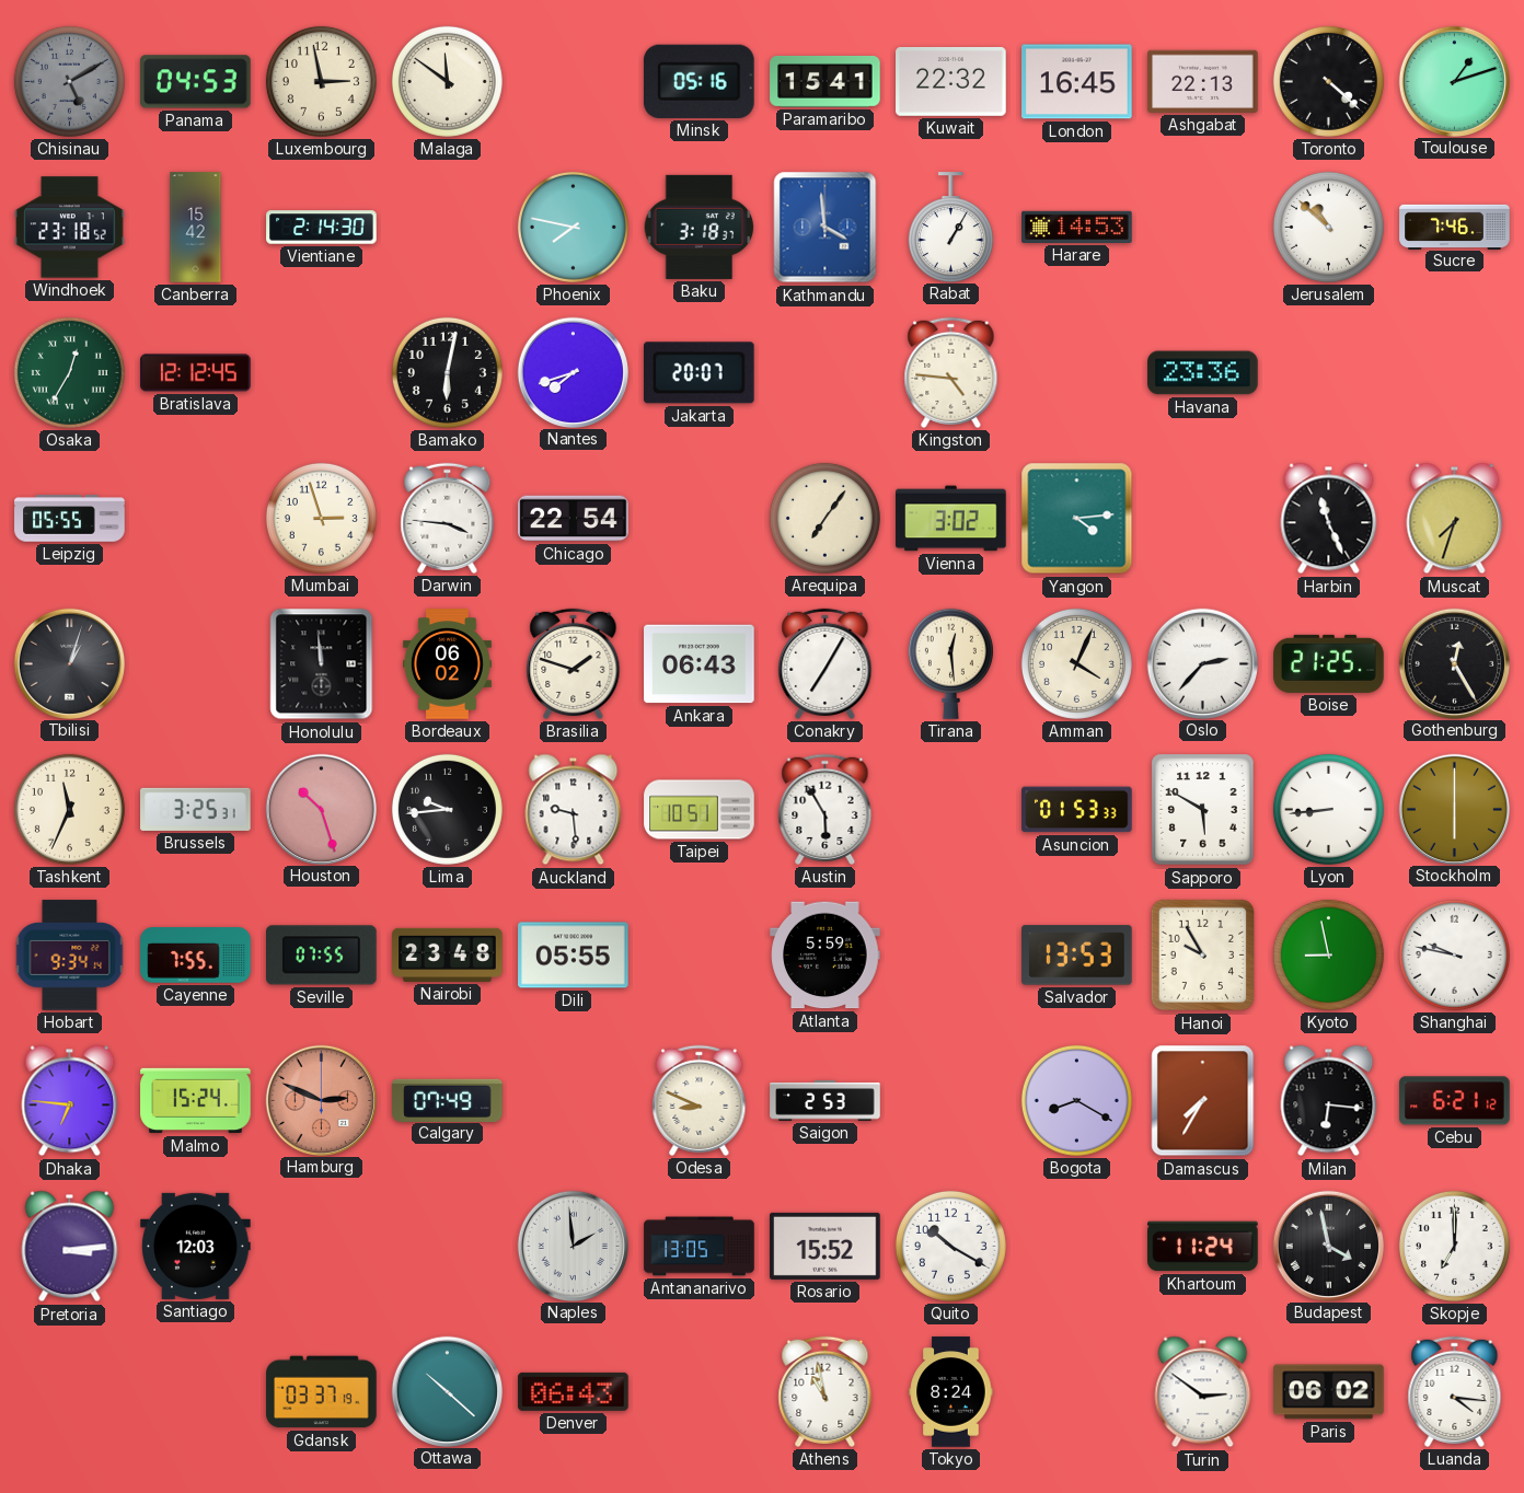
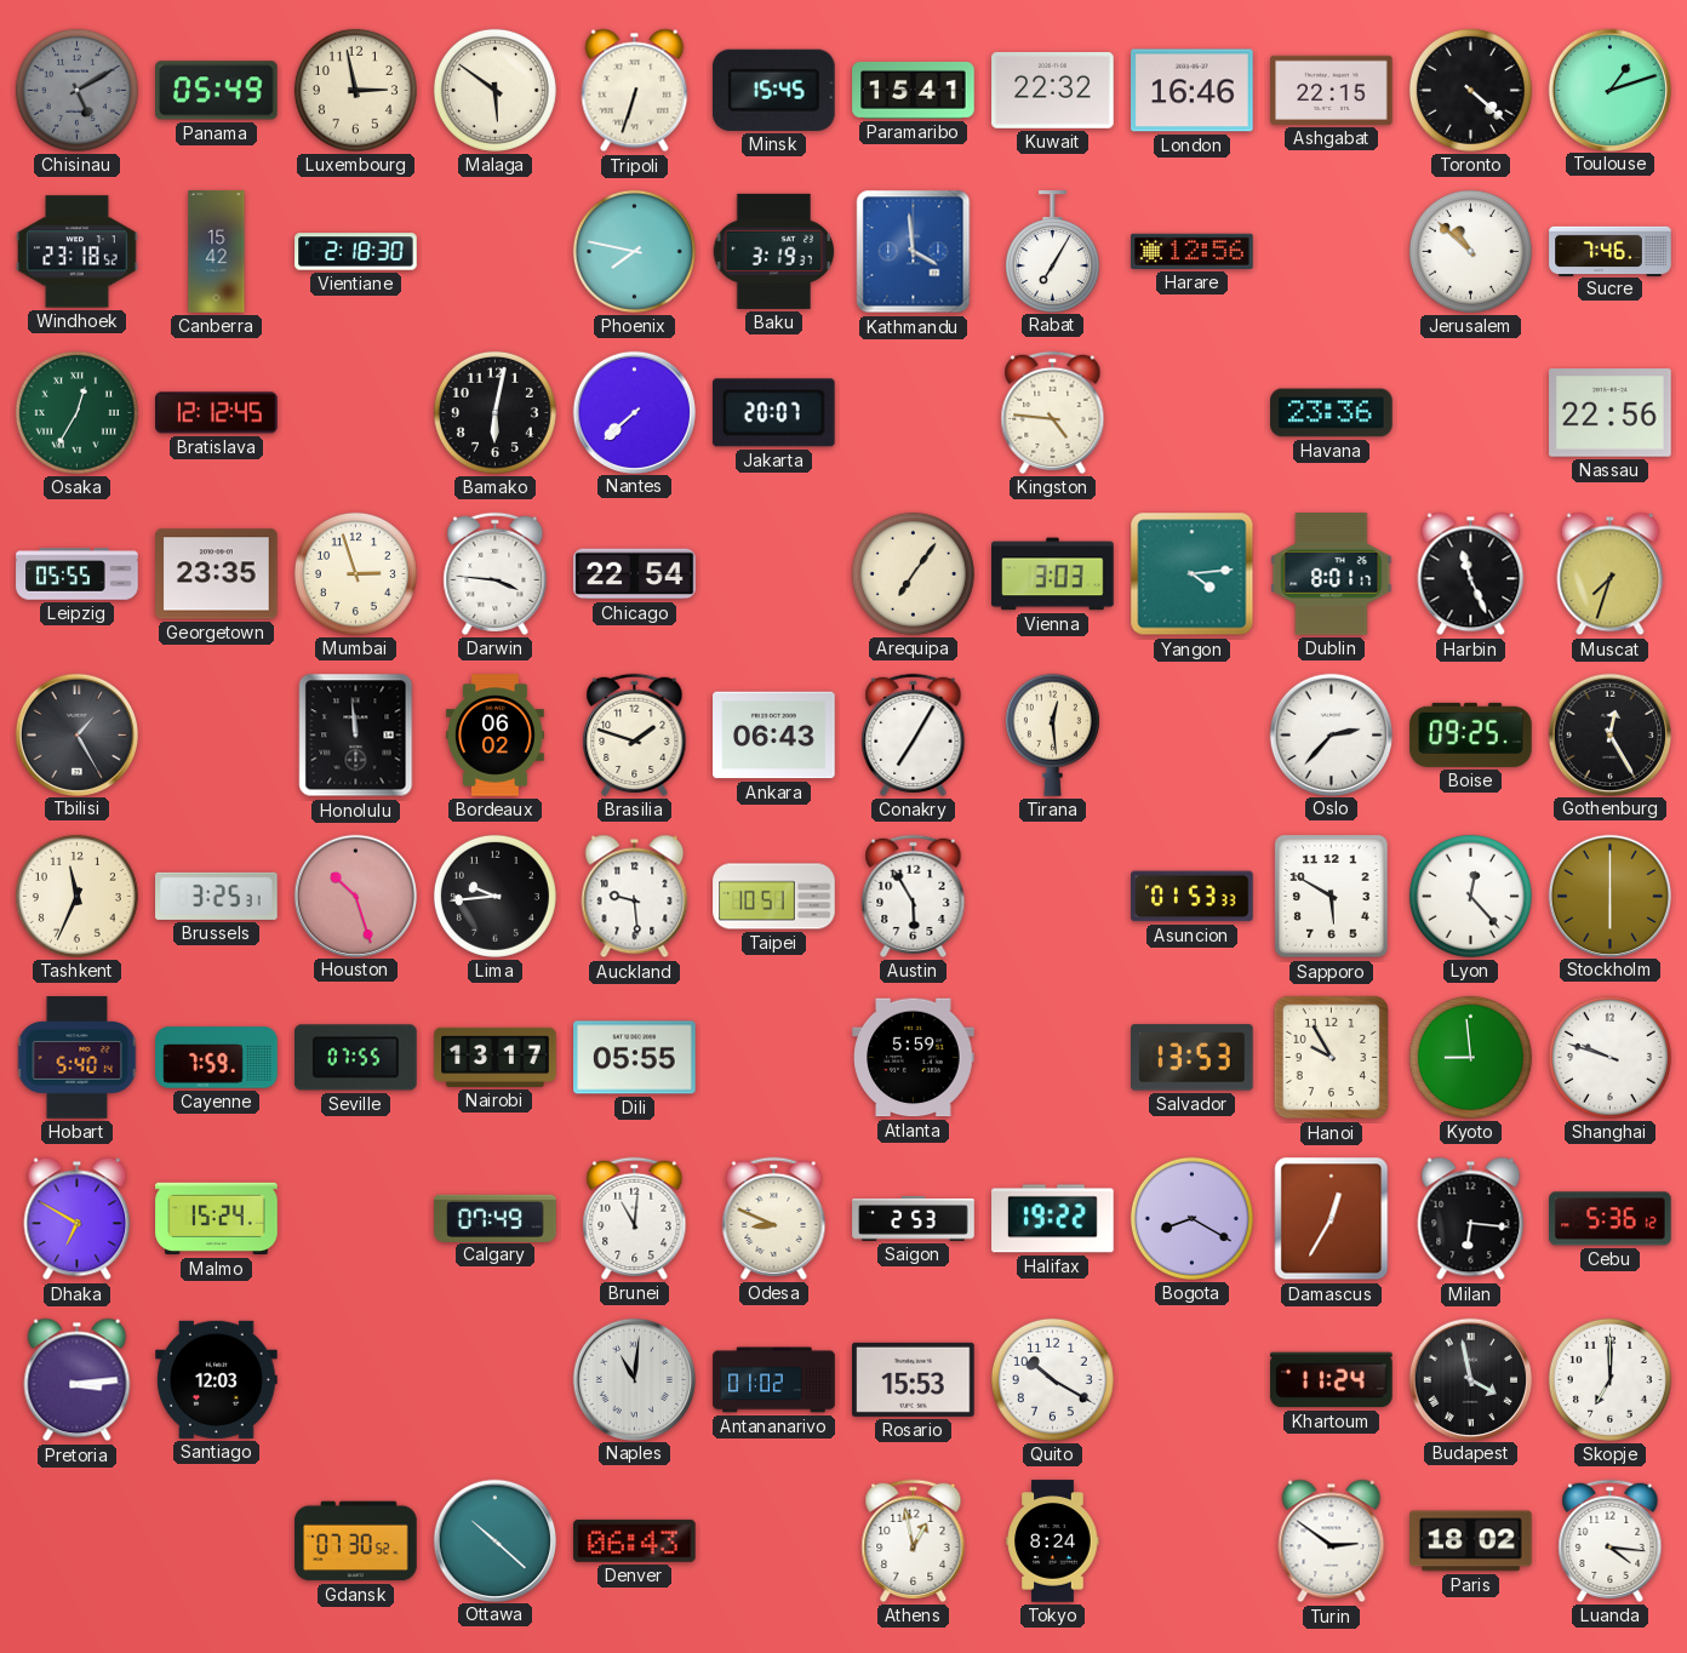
Panama: 04:53 -> 05:49 (217, 91)
Malaga: 11:51 -> 5:51 (494, 90)
Tripoli: none -> 6:33 (635, 91)
Minsk: 05:16 -> 15:45 (773, 90)
London: 16:45 -> 16:46 (1193, 91)
Ashgabat: 22:13 -> 22:15 (1332, 90)
Vientiane: 2:14 -> 2:18 (356, 252)
Baku: 3:18 -> 3:19 (774, 251)
Rabat: 1:05 -> 7:05 (1052, 251)
Harare: 14:53 -> 12:56 (1193, 251)
Nantes: 7:42 -> 7:38 (634, 412)
Nassau: none -> 22:56 (1611, 413)
Georgetown: none -> 23:35 (217, 574)
Vienna: 3:02 -> 3:03 (1053, 574)
Dublin: none -> 8:01 (1332, 574)
Tbilisi: 1:03 -> 1:25 (76, 734)
Amman: 4:04 -> none (1076, 663)
Boise: 21:25 -> 09:25 (1471, 734)
Lyon: 8:44 -> 12:23 (1470, 896)
Hobart: 9:34 -> 5:40 (78, 1058)
Cayenne: 7:55 -> 7:59 (217, 1058)
Nairobi: 23:48 -> 13:17 (496, 1057)
Kyoto: 8:58 -> 8:59 (1470, 1057)
Shanghai: 9:47 -> 9:48 (1609, 1057)
Dhaka: 6:46 -> 6:50 (78, 1219)
Hamburg: 2:49 -> none (321, 1100)
Brunei: none -> 11:01 (635, 1218)
Halifax: none -> 19:22 (1053, 1219)
Damascus: 7:35 -> 12:35 (1332, 1219)
Cebu: 6:21 -> 5:36 (1611, 1219)
Naples: 1:59 -> 11:01 (634, 1379)
Antananarivo: 13:05 -> 01:02 (774, 1380)
Rosario: 15:52 -> 15:53 (914, 1379)
Gdansk: 03:37 -> 07:30 (356, 1542)
Athens: 10:58 -> 12:58 (914, 1540)
Paris: 06:02 -> 18:02 (1471, 1542)
